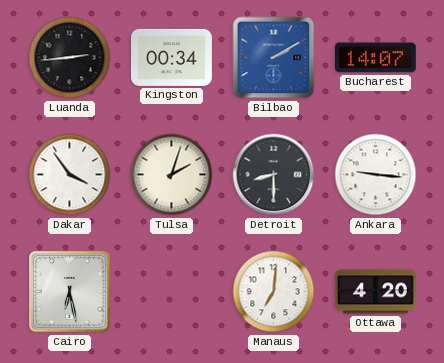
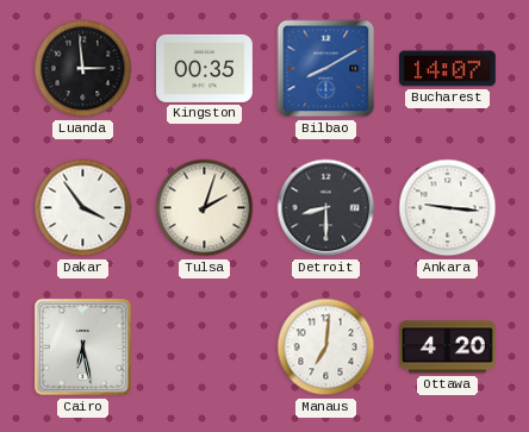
Luanda: 2:44 -> 2:59 (83, 69)
Kingston: 00:34 -> 00:35 (205, 68)
Bilbao: 2:10 -> 8:10 (326, 69)
